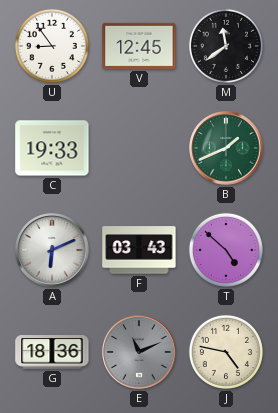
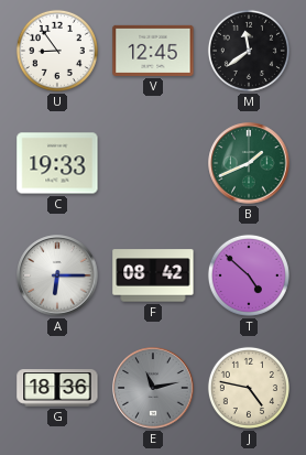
A: 6:11 -> 6:15 (57, 275)
F: 03:43 -> 08:42 (153, 275)
E: 11:11 -> 11:13 (153, 388)
